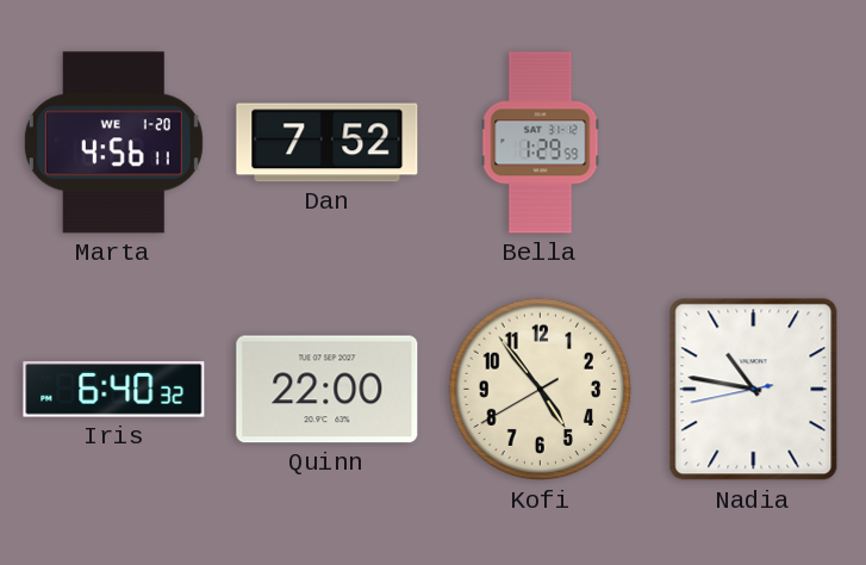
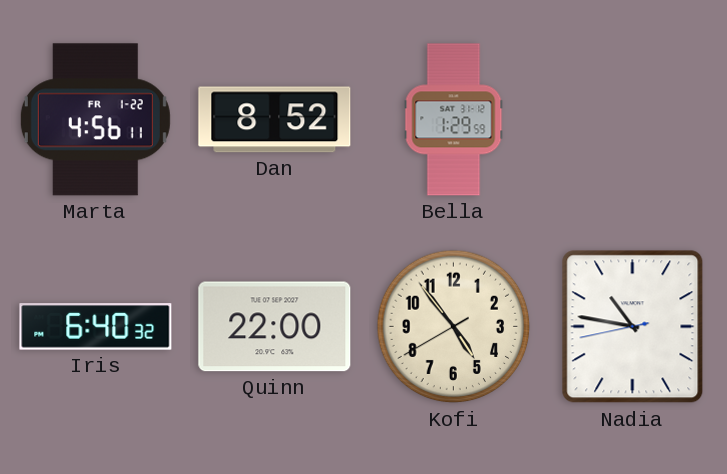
Marta date: WE 1-20 -> FR 1-22 (95, 120)
Dan: 7:52 -> 8:52 (275, 120)
